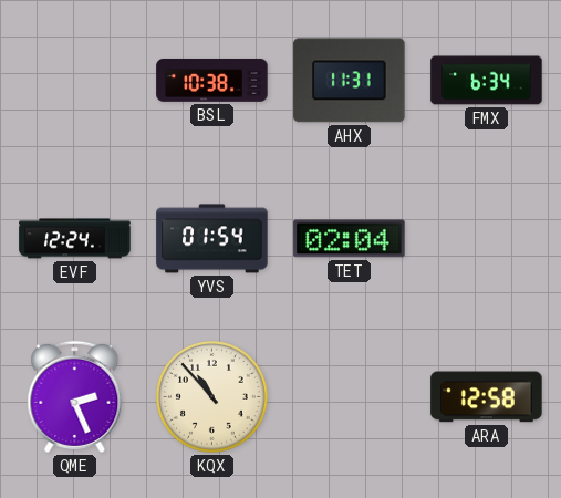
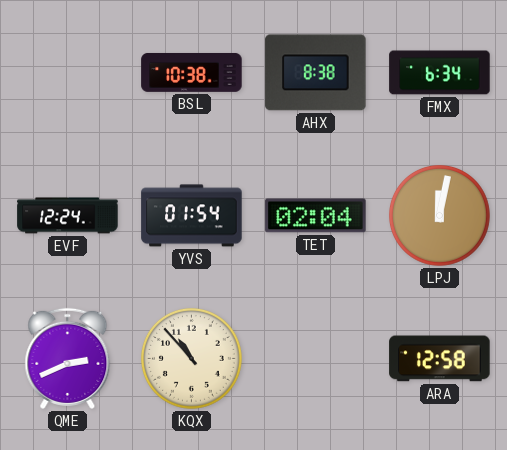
AHX: 11:31 -> 8:38 (316, 73)
LPJ: none -> 12:02 (439, 215)
QME: 2:26 -> 2:41 (68, 358)
